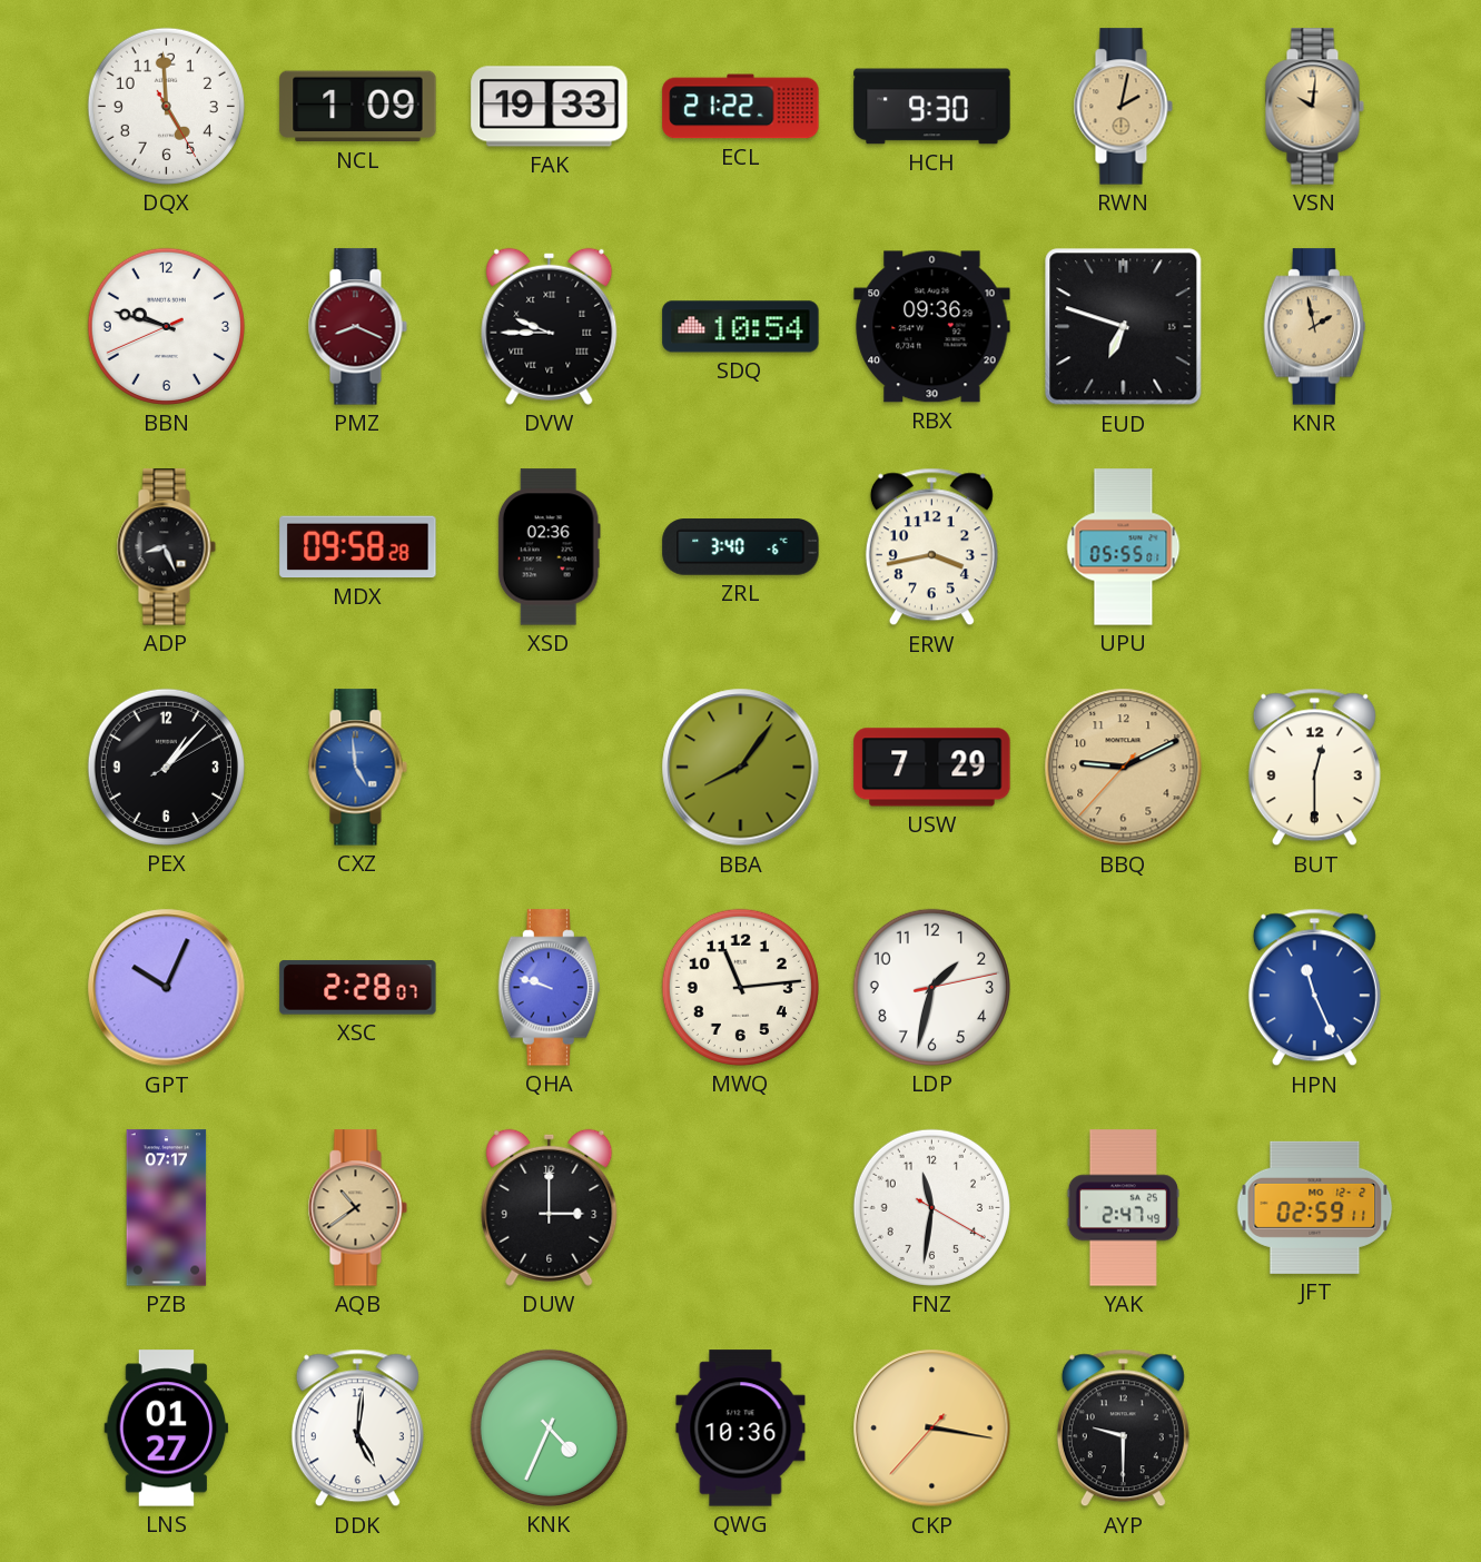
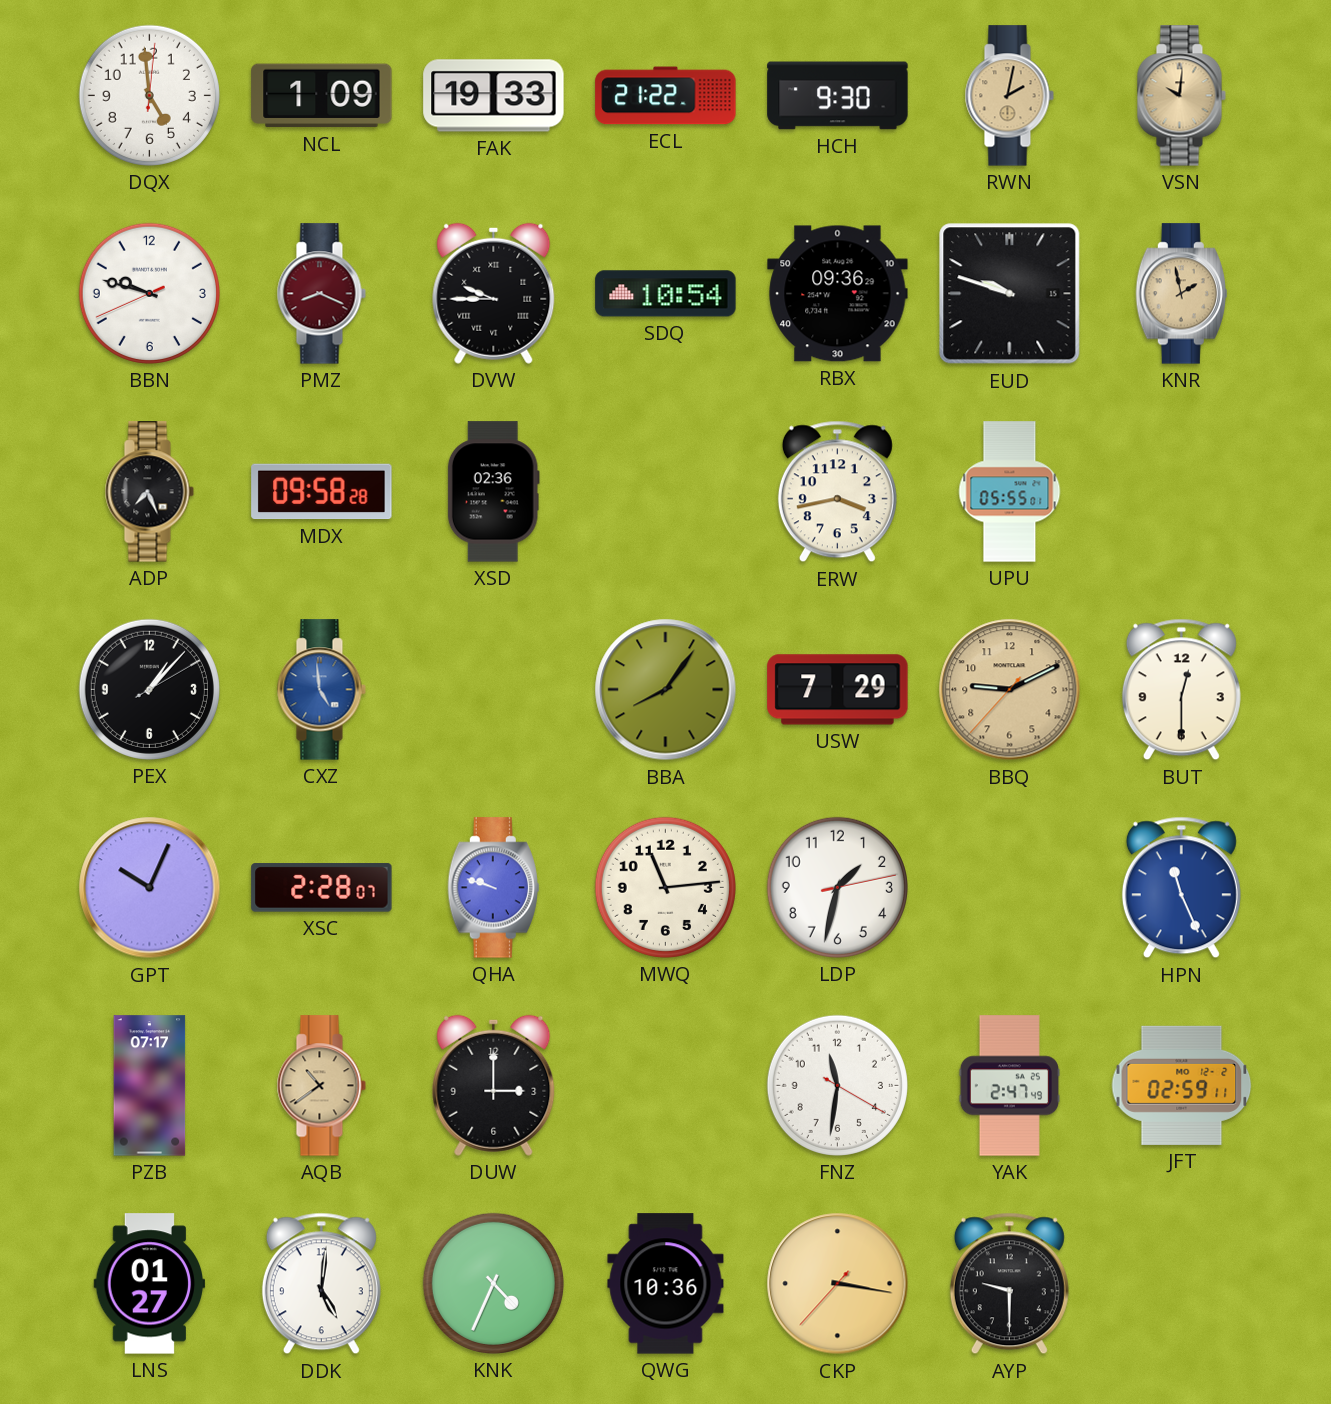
DQX: 4:59:25 -> 4:59:01 (149, 95)
EUD: 6:48 -> 9:48 (1010, 294)
ADP: 8:26 -> 7:26 (149, 492)
ZRL: 3:40 -> none (741, 547)
